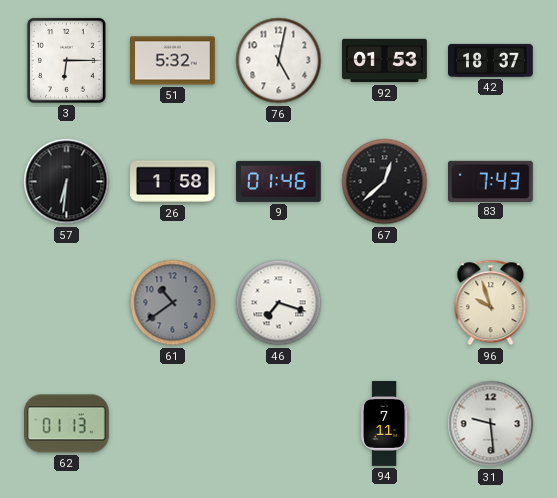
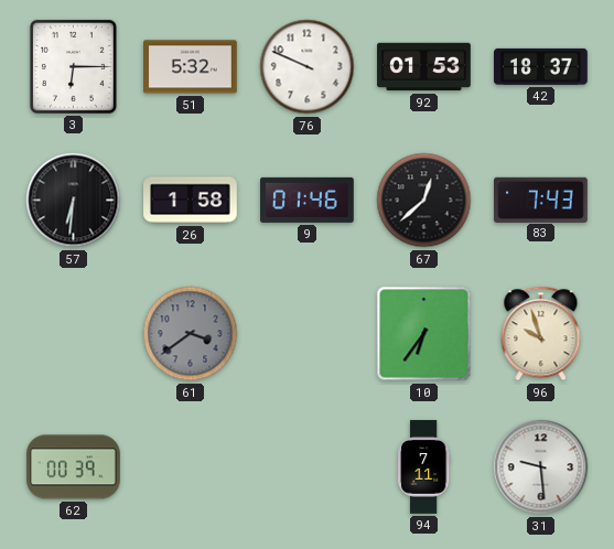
76: 5:02 -> 9:49 (308, 67)
61: 10:39 -> 3:39 (191, 334)
46: 7:18 -> none (279, 303)
10: none -> 6:36 (424, 334)
62: 01:13 -> 00:39 (74, 467)
